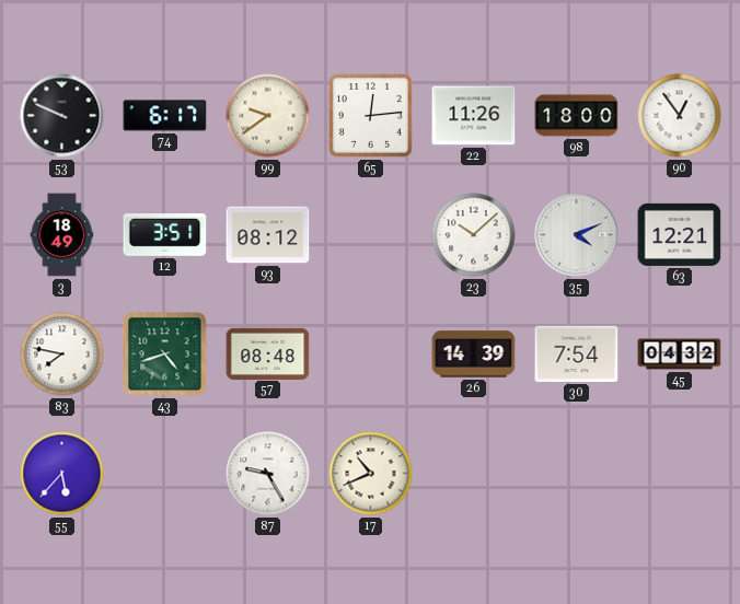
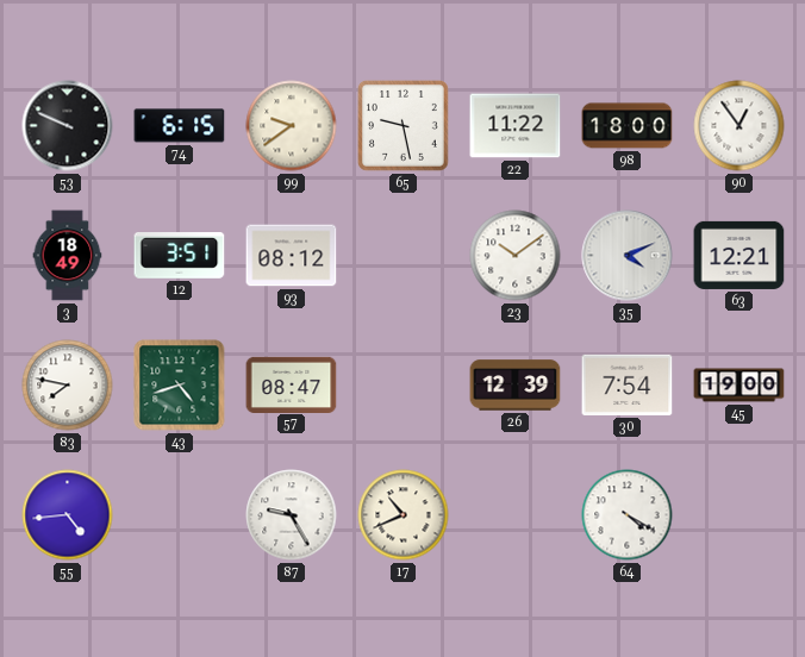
74: 6:17 -> 6:15 (180, 126)
65: 12:14 -> 9:28 (402, 125)
22: 11:26 -> 11:22 (516, 126)
23: 10:08 -> 10:09 (516, 256)
57: 08:48 -> 08:47 (292, 384)
26: 14:39 -> 12:39 (516, 386)
45: 04:32 -> 19:00 (740, 386)
55: 5:37 -> 4:44 (68, 515)
64: none -> 4:20 (628, 515)
